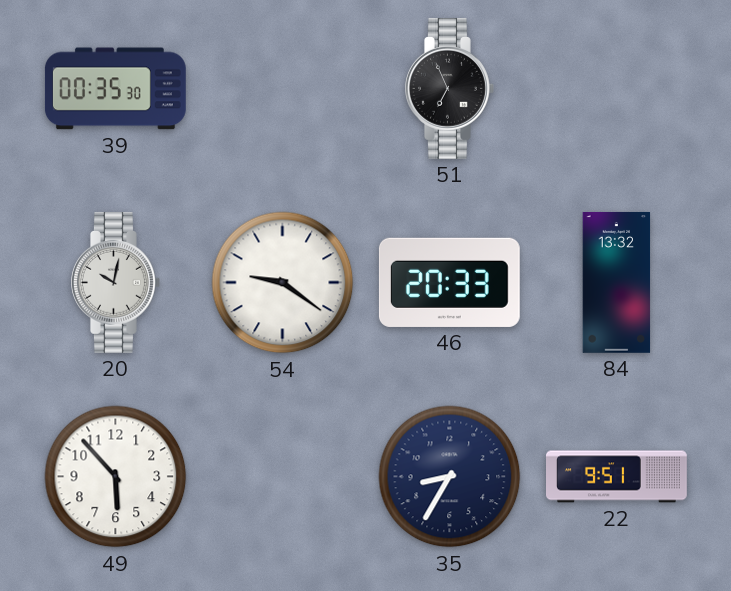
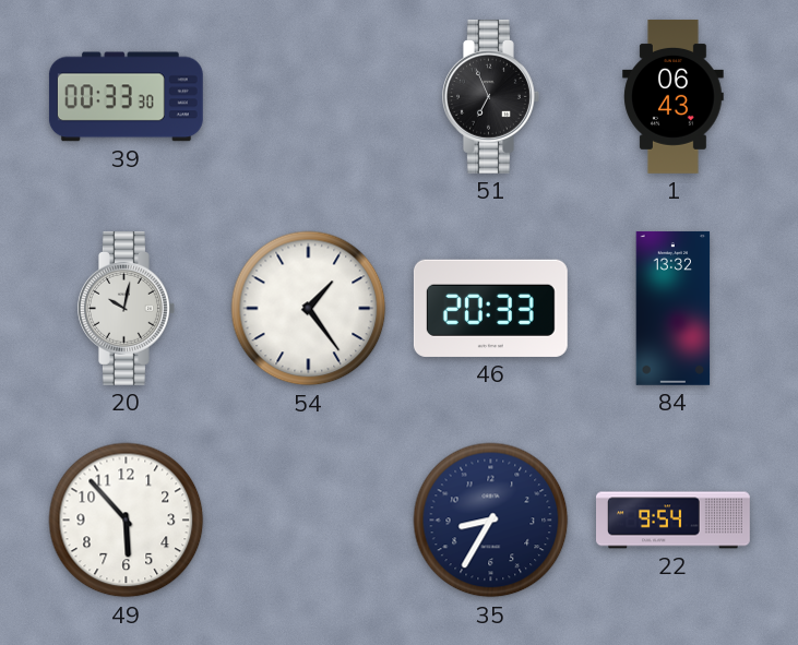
39: 00:35 -> 00:33 (126, 97)
1: none -> 06:43 (674, 96)
54: 9:21 -> 1:24 (309, 309)
22: 9:51 -> 9:54 (674, 521)
